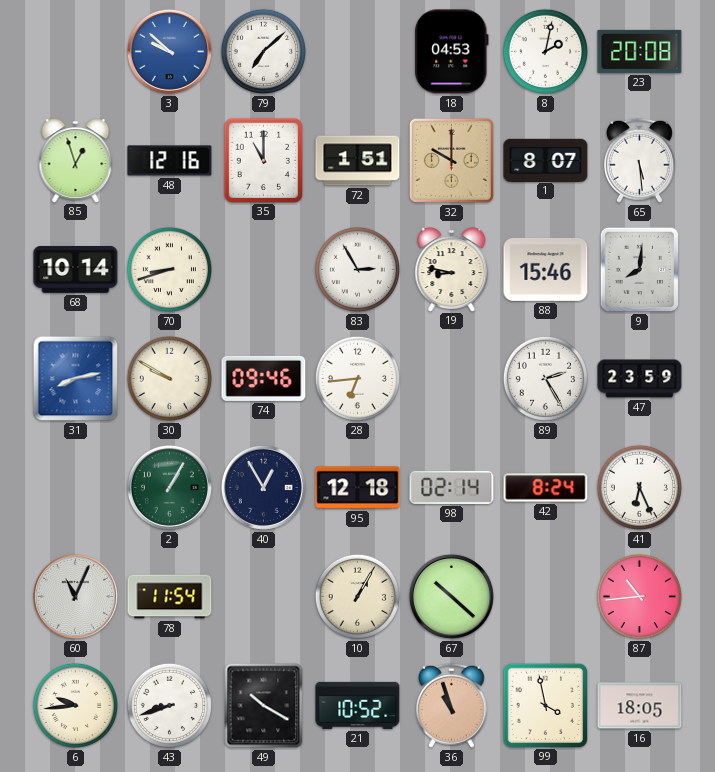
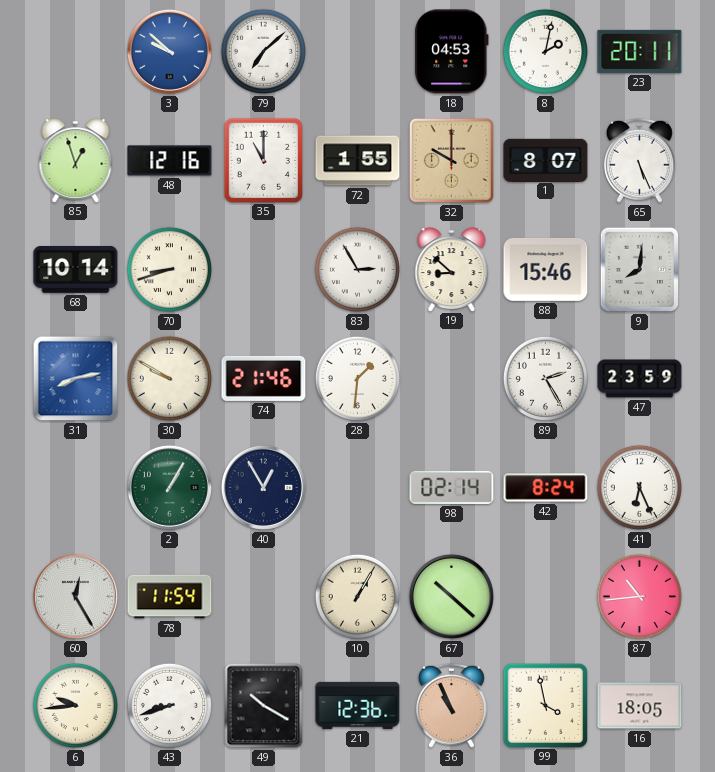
23: 20:08 -> 20:11 (640, 51)
72: 1:51 -> 1:55 (358, 161)
65: 5:29 -> 5:26 (639, 160)
19: 8:47 -> 8:52 (452, 269)
74: 09:46 -> 21:46 (264, 378)
28: 6:44 -> 1:31 (357, 378)
95: 12:18 -> none (358, 488)
60: 11:04 -> 12:25 (75, 596)
21: 10:52 -> 12:36 (358, 705)
36: 10:57 -> 10:56 (451, 705)
